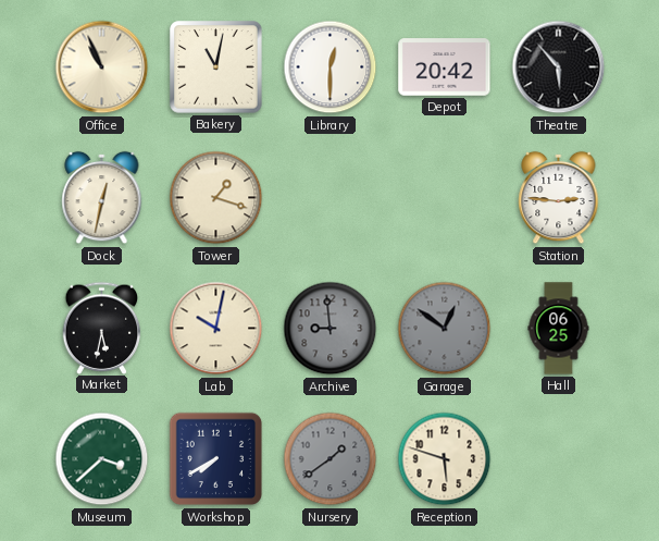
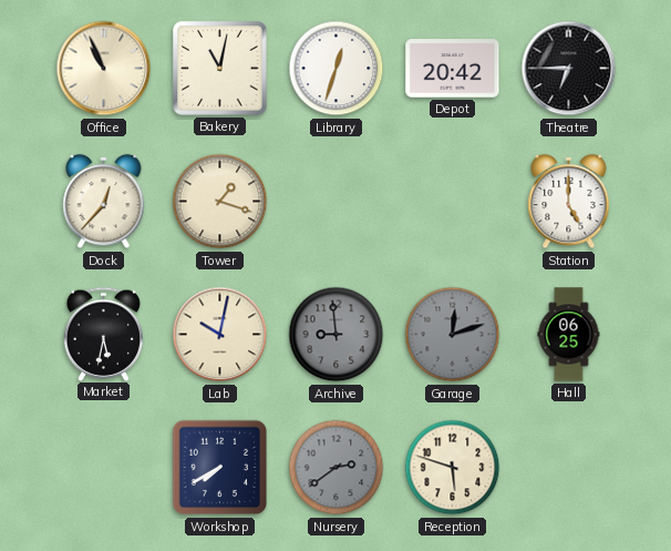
Library: 12:30 -> 12:33 (337, 69)
Theatre: 5:53 -> 6:45 (569, 69)
Dock: 12:32 -> 12:37 (104, 202)
Station: 2:46 -> 5:00 (569, 202)
Garage: 12:51 -> 12:12 (453, 335)
Museum: 3:38 -> none (102, 459)
Nursery: 1:39 -> 2:39 (337, 468)
